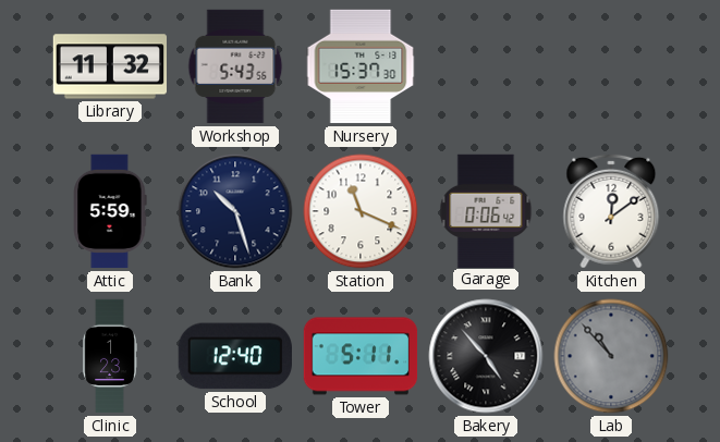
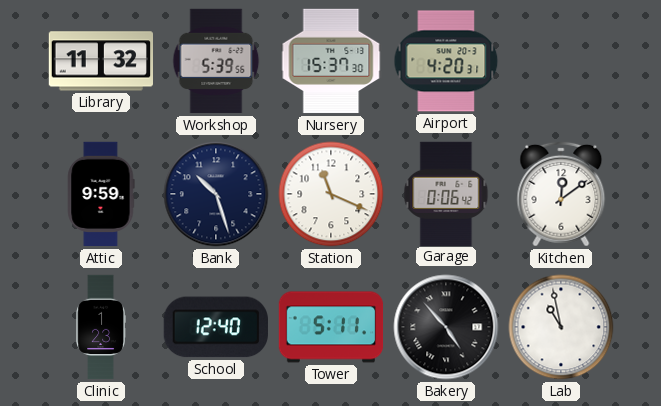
Workshop: 5:43 -> 5:39 (216, 61)
Airport: none -> 4:20 (446, 61)
Attic: 5:59 -> 9:59 (101, 194)
Lab: 10:53 -> 10:58 (561, 327)
Lab dial: grey -> white (561, 327)
